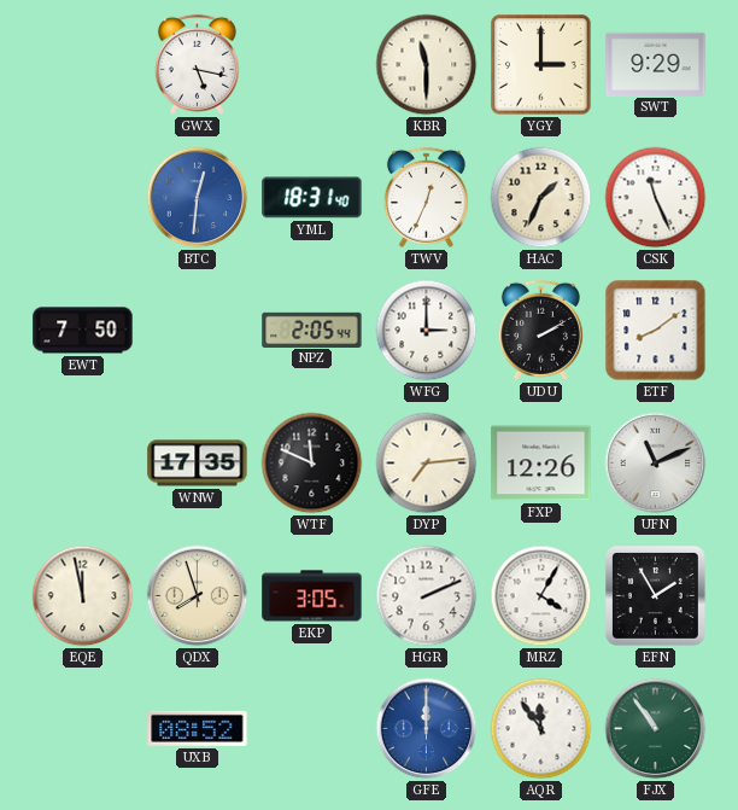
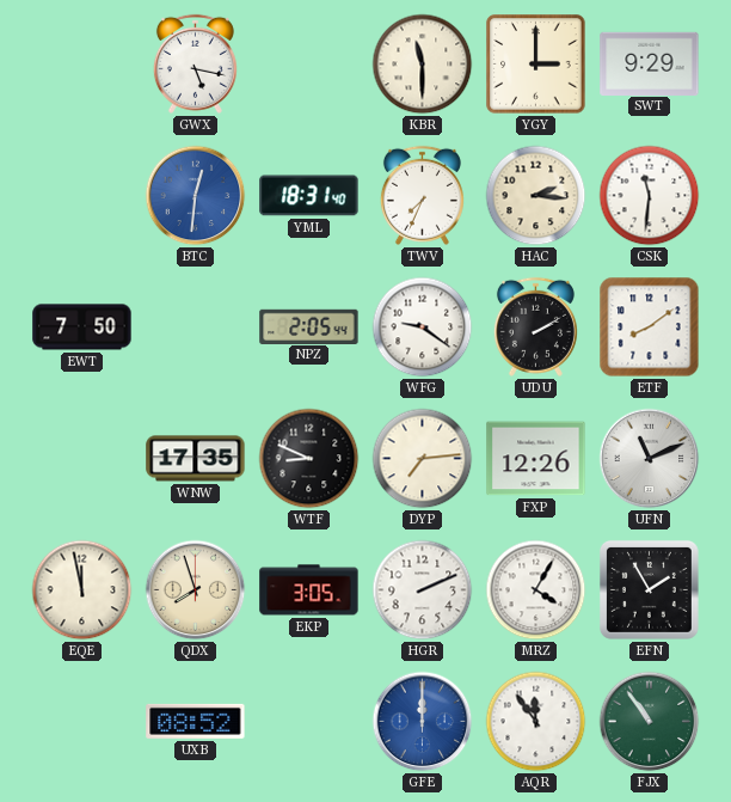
TWV: 12:34 -> 7:34 (422, 195)
HAC: 1:34 -> 2:16 (536, 196)
CSK: 11:26 -> 11:31 (650, 196)
WFG: 3:00 -> 9:21 (423, 327)
WTF: 11:49 -> 8:49 (309, 459)
